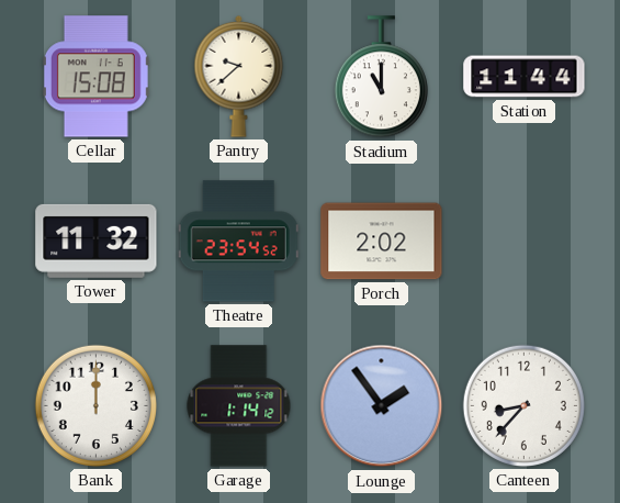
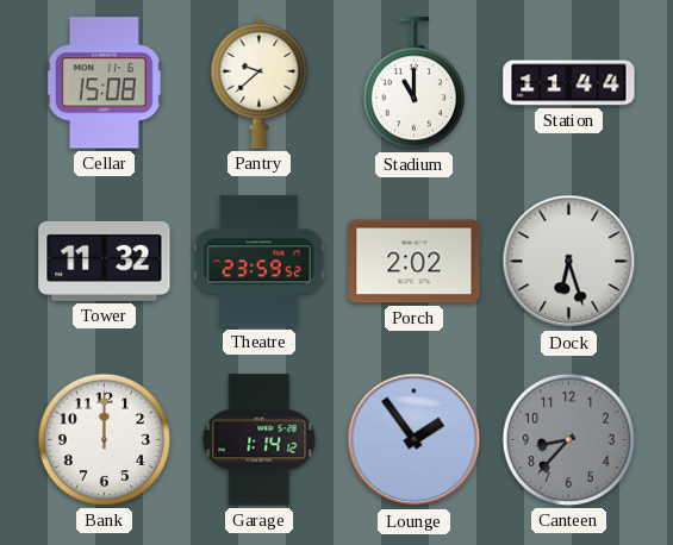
Theatre: 23:54 -> 23:59 (258, 262)
Dock: none -> 6:27 (569, 262)
Canteen dial: white -> grey (568, 439)
